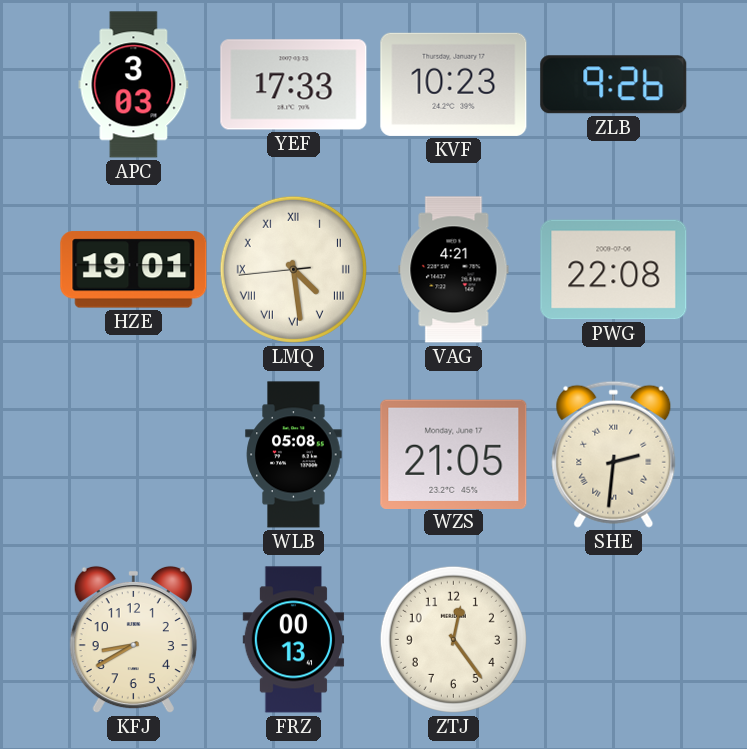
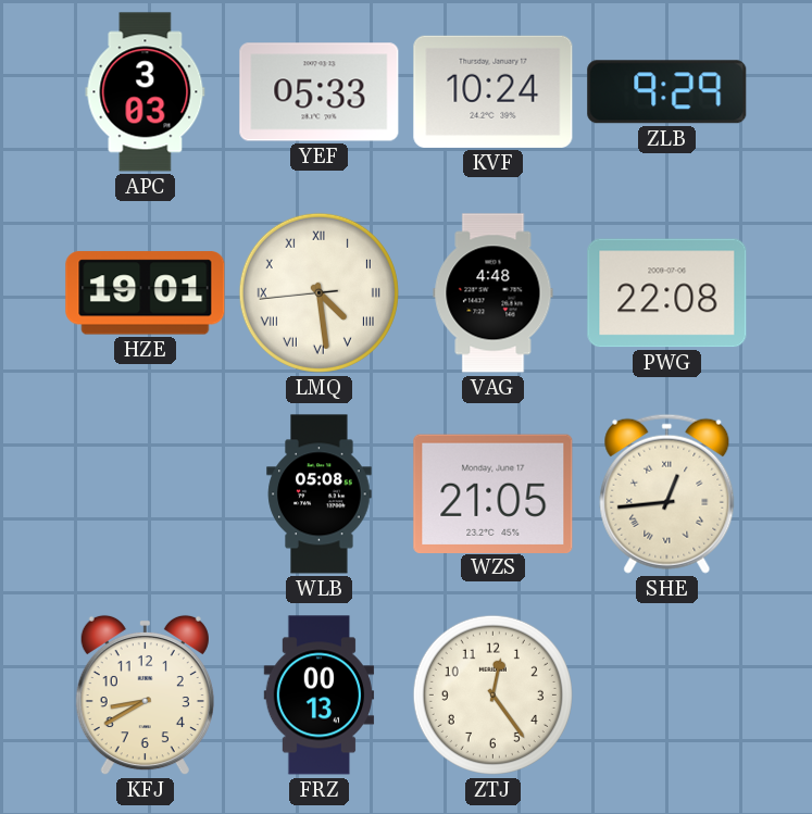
YEF: 17:33 -> 05:33 (320, 92)
KVF: 10:23 -> 10:24 (494, 91)
ZLB: 9:26 -> 9:29 (667, 92)
VAG: 4:21 -> 4:48 (494, 293)
SHE: 2:31 -> 12:44 (667, 493)
